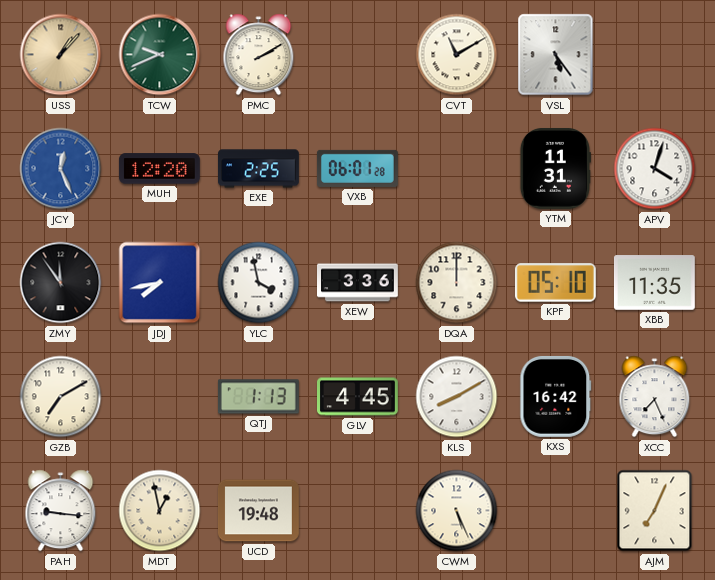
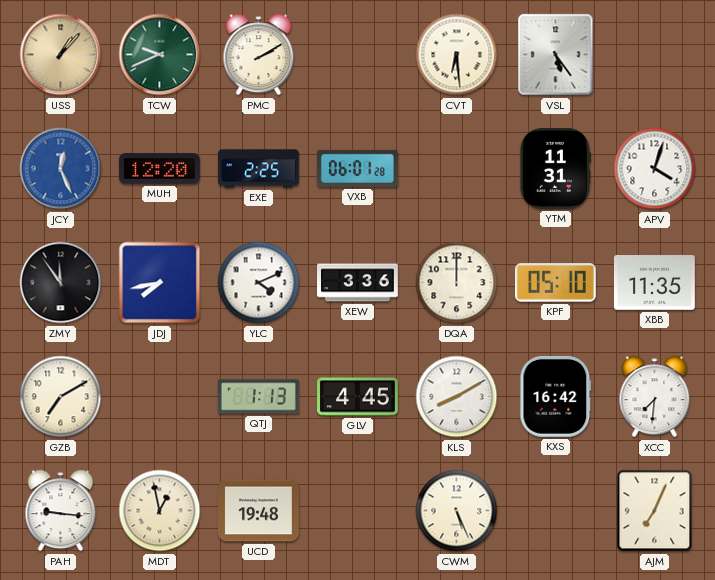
CVT: 11:10 -> 6:29 (457, 55)
YLC: 3:58 -> 4:11 (259, 283)
XCC: 7:26 -> 7:31 (655, 397)
